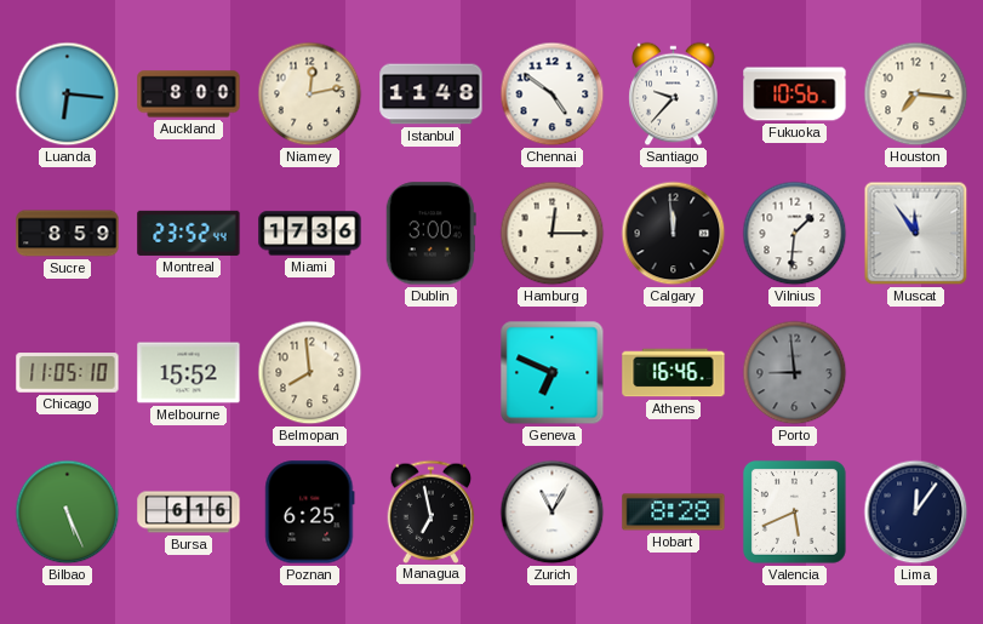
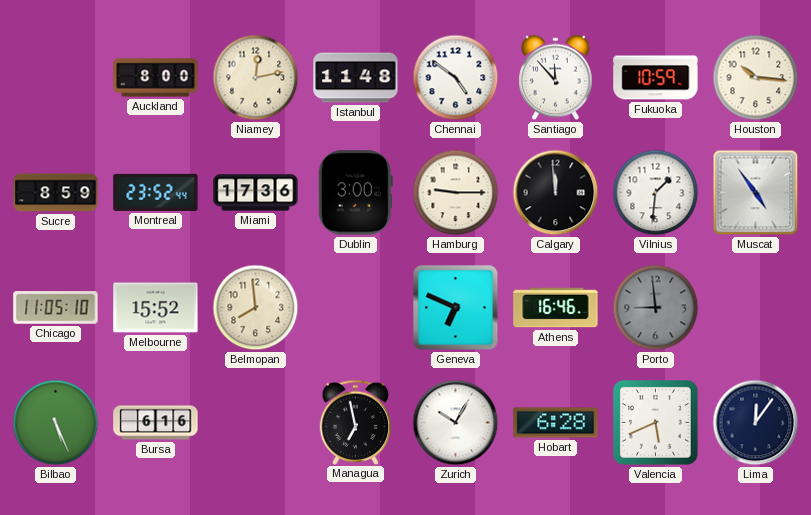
Luanda: 6:16 -> none (68, 95)
Santiago: 9:37 -> 11:53 (556, 78)
Fukuoka: 10:56 -> 10:59 (656, 78)
Houston: 7:16 -> 10:16 (756, 78)
Hamburg: 12:15 -> 9:15 (456, 193)
Muscat: 11:54 -> 4:54 (756, 193)
Poznan: 6:25 -> none (310, 513)
Zurich: 11:05 -> 10:05 (456, 423)
Hobart: 8:28 -> 6:28 (556, 423)
